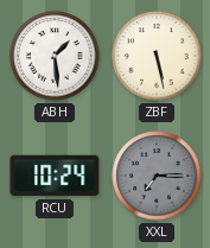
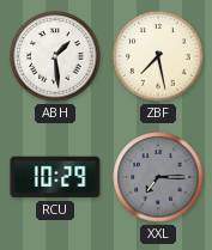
ZBF: 5:28 -> 7:28 (158, 56)
RCU: 10:24 -> 10:29 (55, 177)
